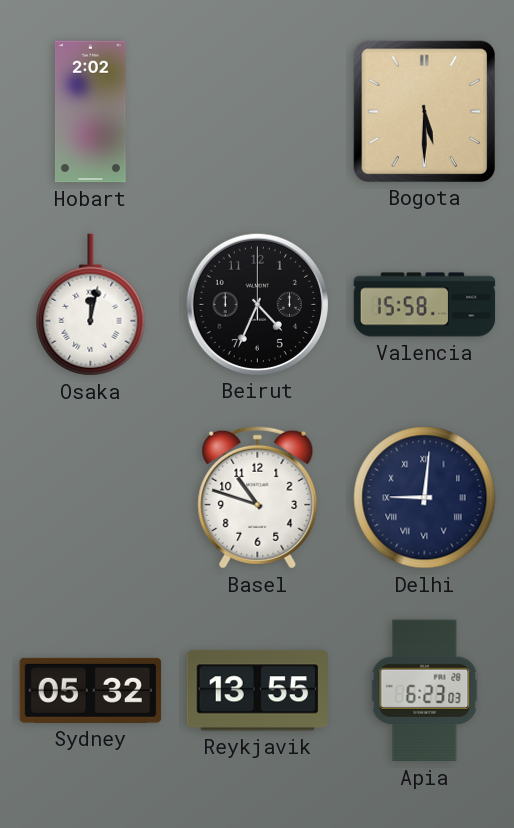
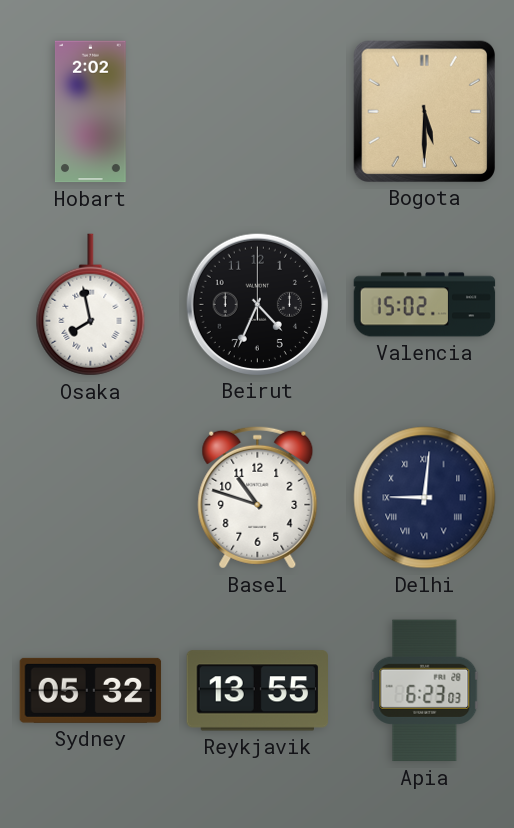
Osaka: 12:02 -> 7:58 (91, 305)
Valencia: 15:58 -> 15:02 (425, 305)
